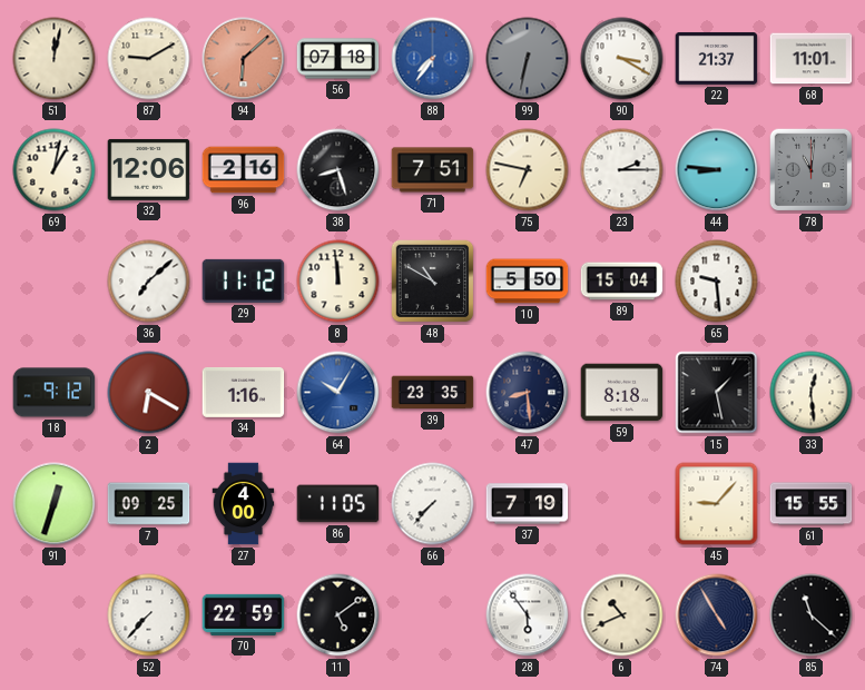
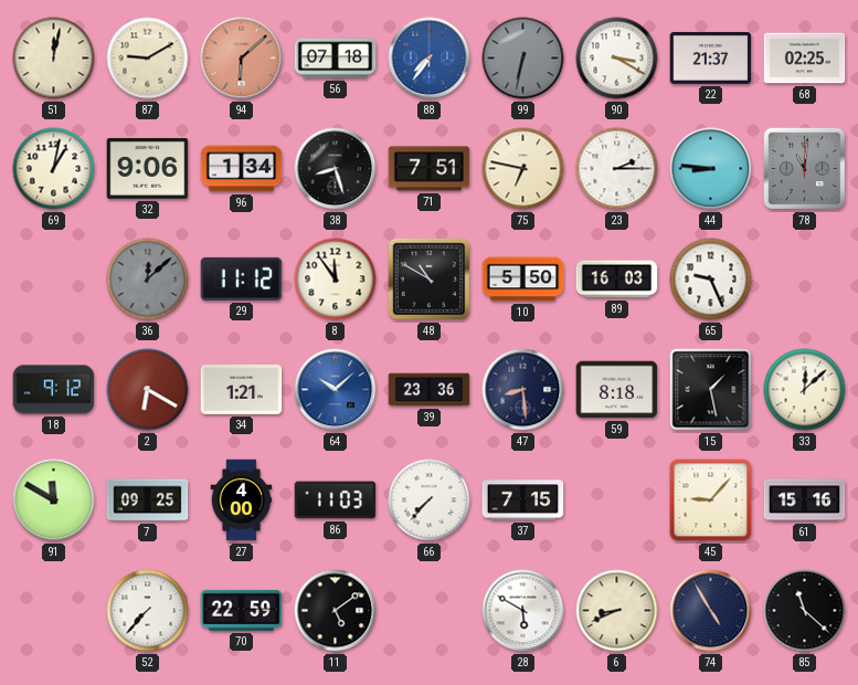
68: 11:01 -> 02:25 (805, 59)
32: 12:06 -> 9:06 (148, 168)
96: 2:16 -> 1:34 (242, 169)
36: 7:08 -> 12:08 (148, 280)
36 dial: white -> grey (148, 280)
8: 11:59 -> 11:54 (336, 280)
89: 15:04 -> 16:03 (617, 280)
65: 9:29 -> 9:26 (711, 280)
34: 1:16 -> 1:21 (242, 389)
64: 10:05 -> 10:08 (336, 390)
39: 23:35 -> 23:36 (430, 390)
33: 12:29 -> 12:08 (805, 390)
91: 12:33 -> 11:50 (54, 500)
86: 11:05 -> 11:03 (336, 500)
37: 7:19 -> 7:15 (523, 500)
61: 15:55 -> 15:16 (805, 500)
28: 5:54 -> 5:50 (523, 611)
6: 10:41 -> 8:41 (617, 611)
